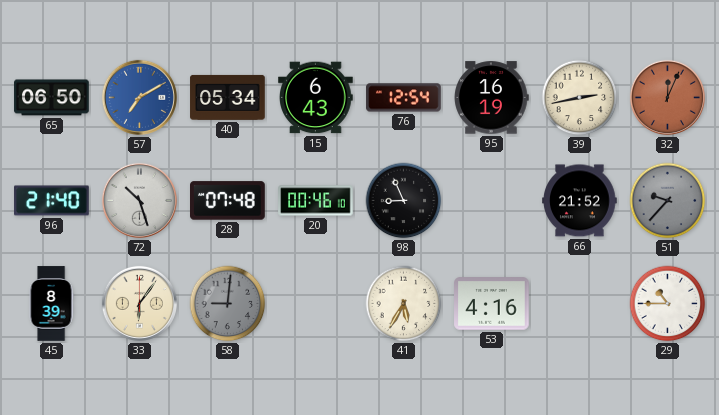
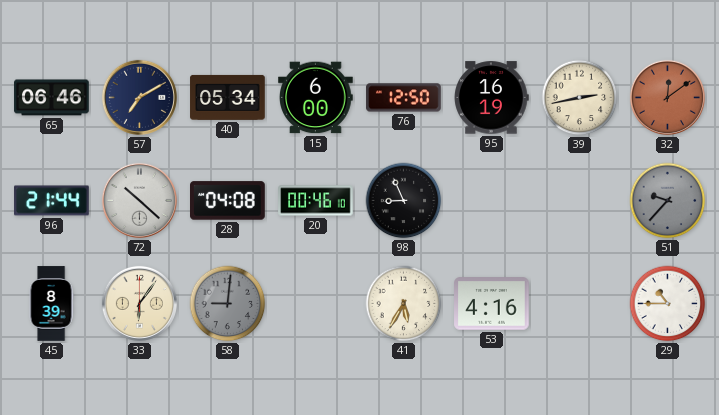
65: 06:50 -> 06:46 (52, 98)
57 dial: blue -> navy (139, 97)
15: 6:43 -> 6:00 (316, 98)
76: 12:54 -> 12:50 (404, 98)
32: 12:04 -> 12:09 (667, 97)
96: 21:40 -> 21:44 (52, 201)
72: 10:27 -> 10:22 (139, 200)
28: 07:48 -> 04:08 (228, 201)
66: 21:52 -> none (580, 201)
